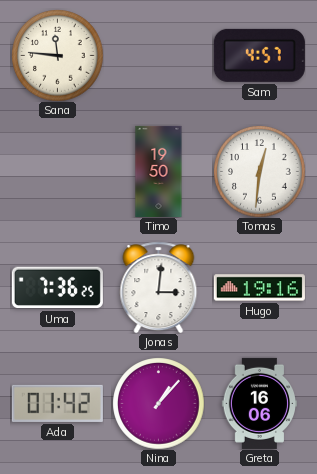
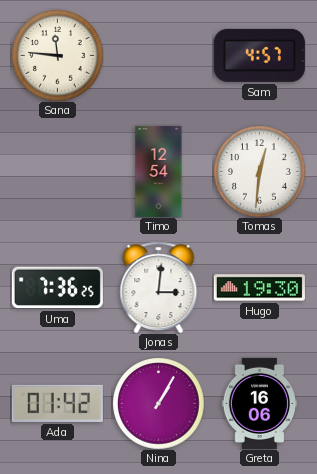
Timo: 19:50 -> 12:54 (159, 171)
Hugo: 19:16 -> 19:30 (259, 288)
Nina: 1:07 -> 1:05 (158, 403)
